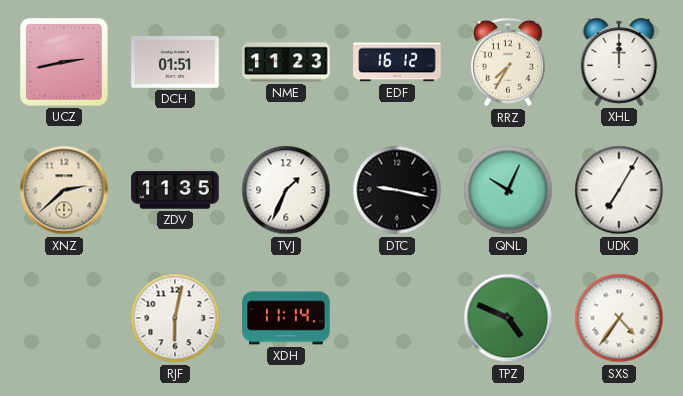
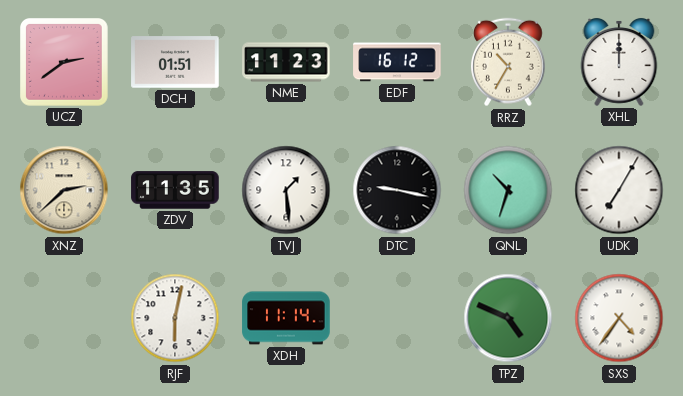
UCZ: 2:43 -> 2:39 (65, 63)
RRZ: 7:35 -> 10:35 (509, 62)
TVJ: 1:34 -> 1:29 (286, 190)
QNL: 10:04 -> 10:33 (508, 190)
